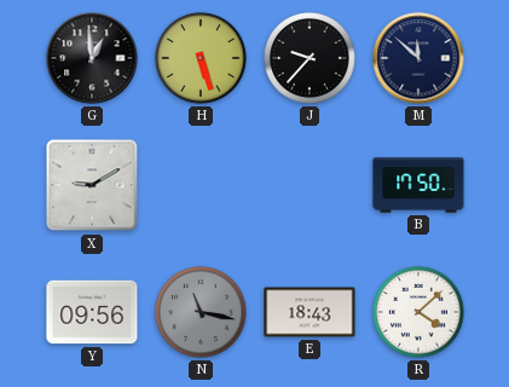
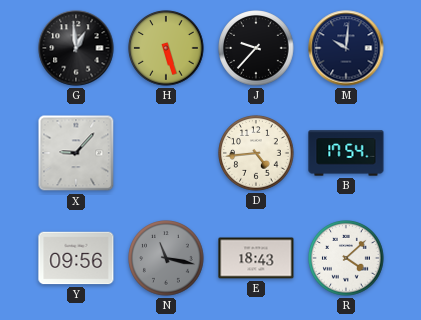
M: 11:52 -> 10:01 (346, 48)
X: 9:10 -> 9:07 (76, 153)
D: none -> 4:44 (256, 153)
B: 17:50 -> 17:54 (346, 153)
